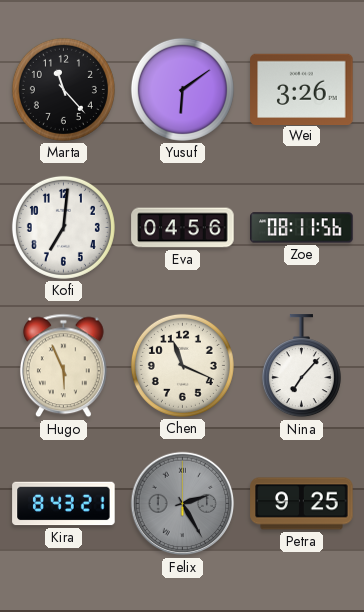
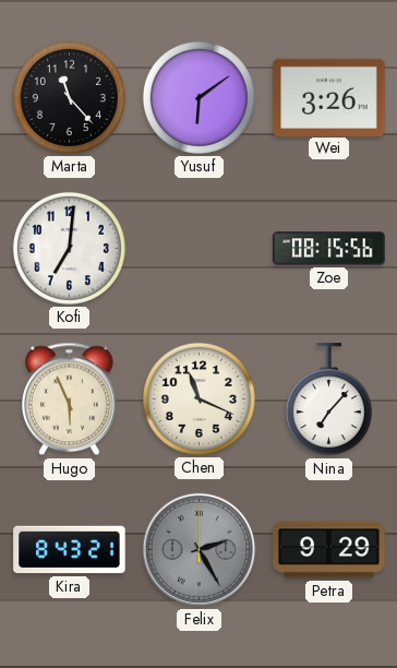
Eva: 04:56 -> none (183, 228)
Zoe: 08:11 -> 08:15 (329, 249)
Petra: 9:25 -> 9:29 (329, 550)
